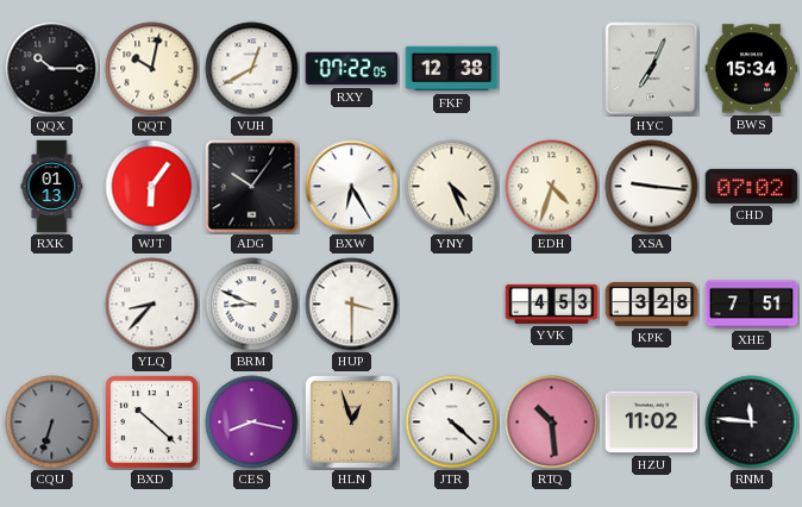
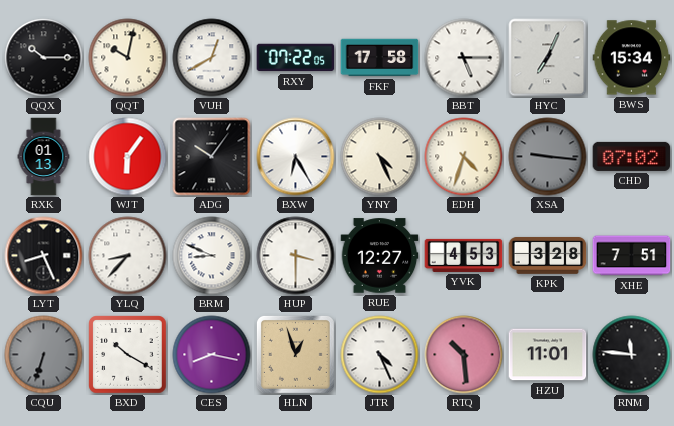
FKF: 12:38 -> 17:58 (380, 58)
BBT: none -> 5:15 (464, 58)
XSA dial: white -> grey (548, 157)
LYT: none -> 8:26 (44, 256)
RUE: none -> 12:27 (380, 256)
BXD: 10:22 -> 10:20 (128, 355)
JTR: 4:22 -> 4:26 (380, 355)
HZU: 11:02 -> 11:01 (548, 355)
